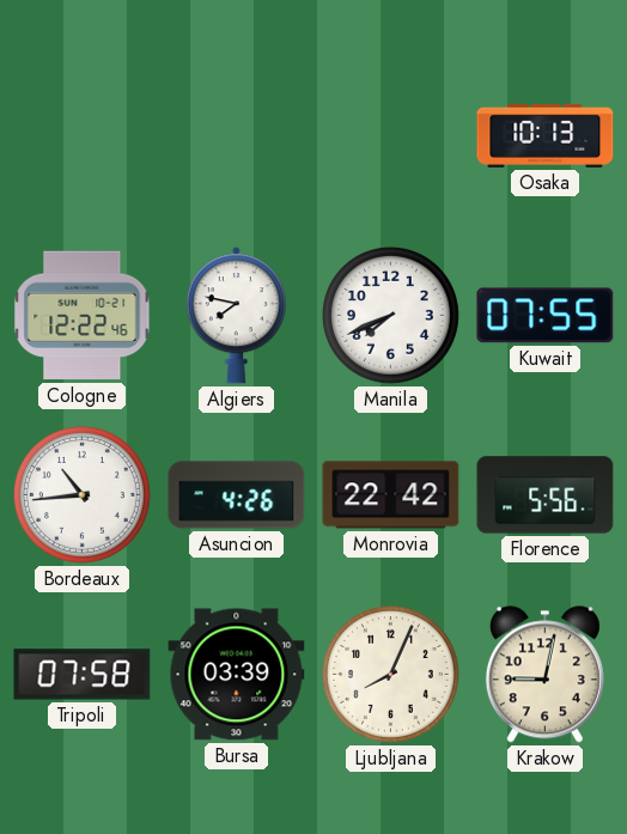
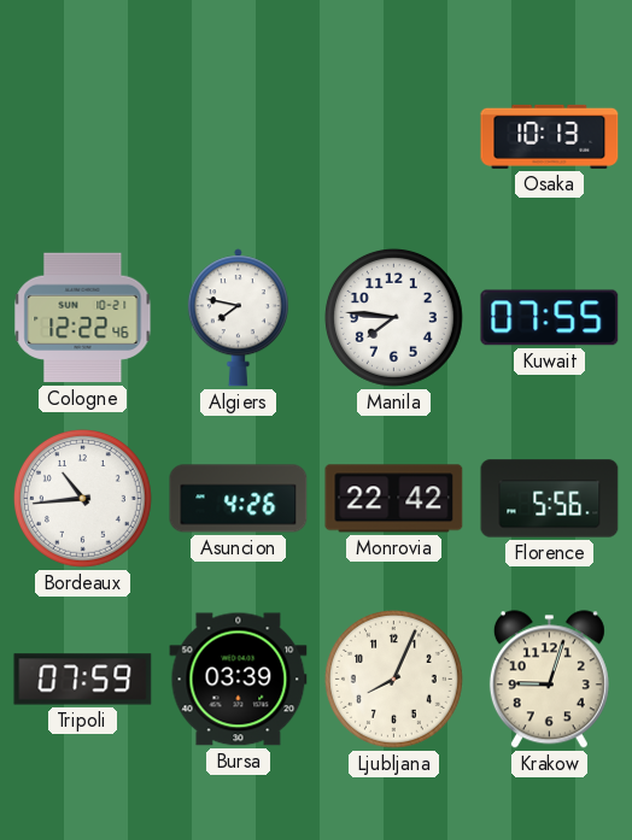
Manila: 7:41 -> 7:46 (393, 317)
Tripoli: 07:58 -> 07:59 (83, 680)
Krakow: 9:02 -> 9:03 (549, 680)
